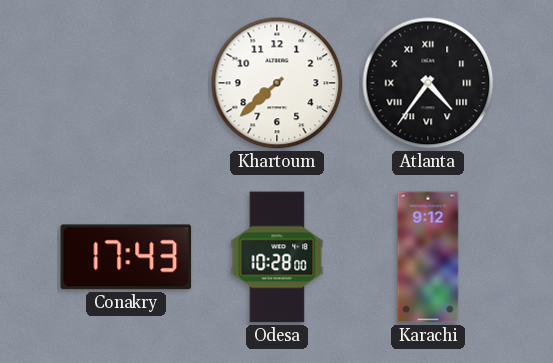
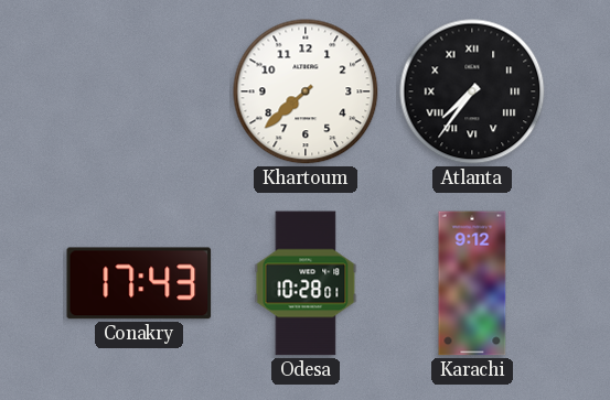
Atlanta: 4:36 -> 7:36 (472, 91)
Odesa: 10:28:00 -> 10:28:01 (306, 283)
